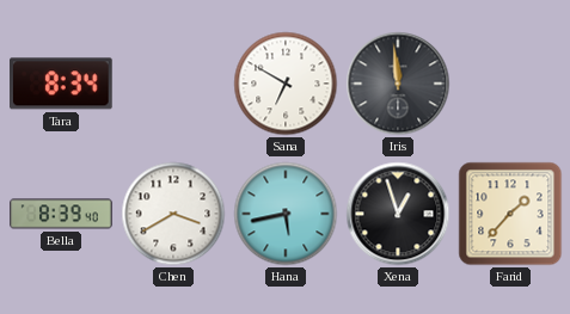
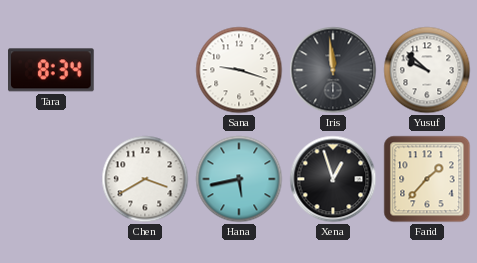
Sana: 6:50 -> 9:18 (239, 70)
Yusuf: none -> 9:52 (427, 70)
Bella: 8:39 -> none (61, 214)
